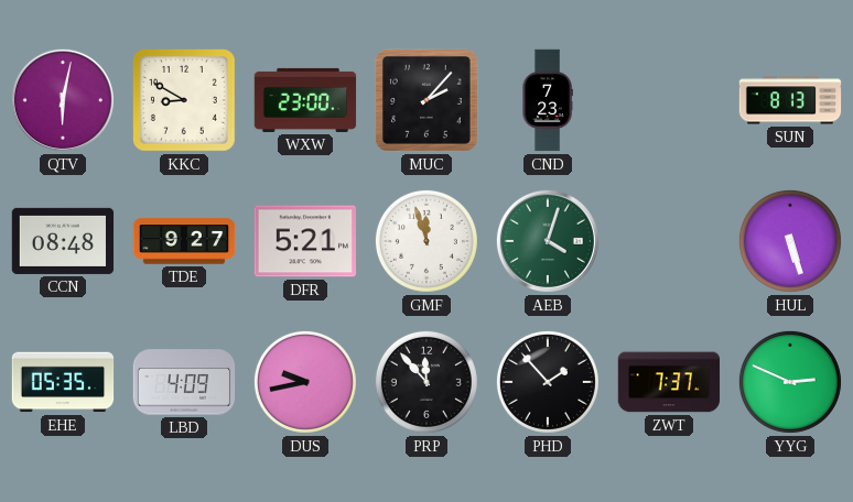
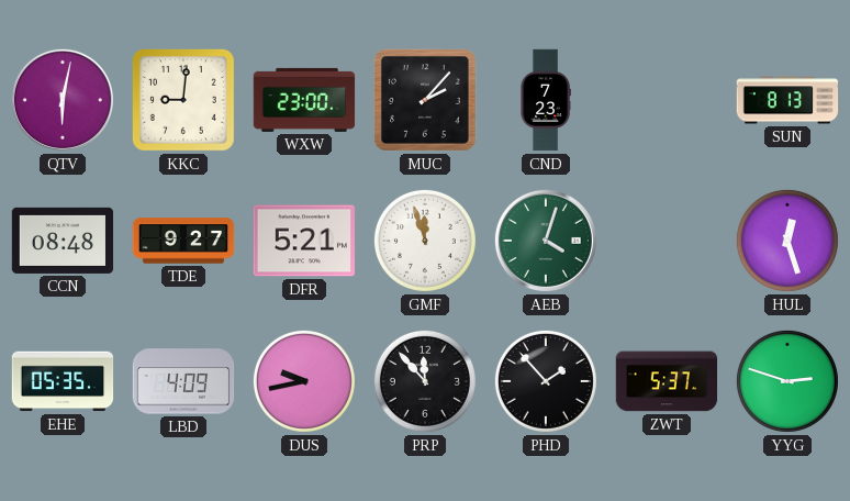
KKC: 8:50 -> 9:01 (183, 100)
HUL: 5:27 -> 12:27 (787, 241)
ZWT: 7:37 -> 5:37 (667, 381)
YYG: 2:49 -> 2:48 (787, 381)
